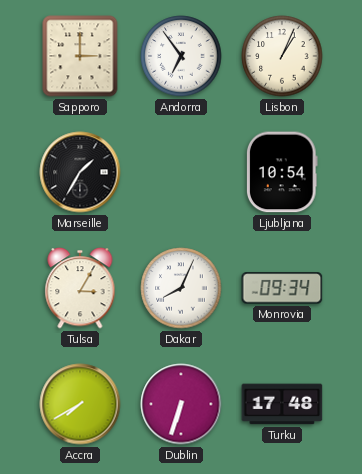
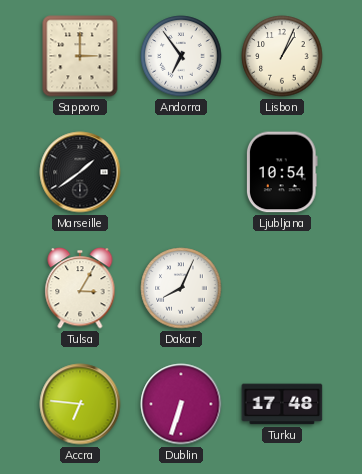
Marseille: 1:35 -> 1:39 (80, 172)
Monrovia: 09:34 -> none (282, 288)
Accra: 7:40 -> 6:46 (80, 404)
